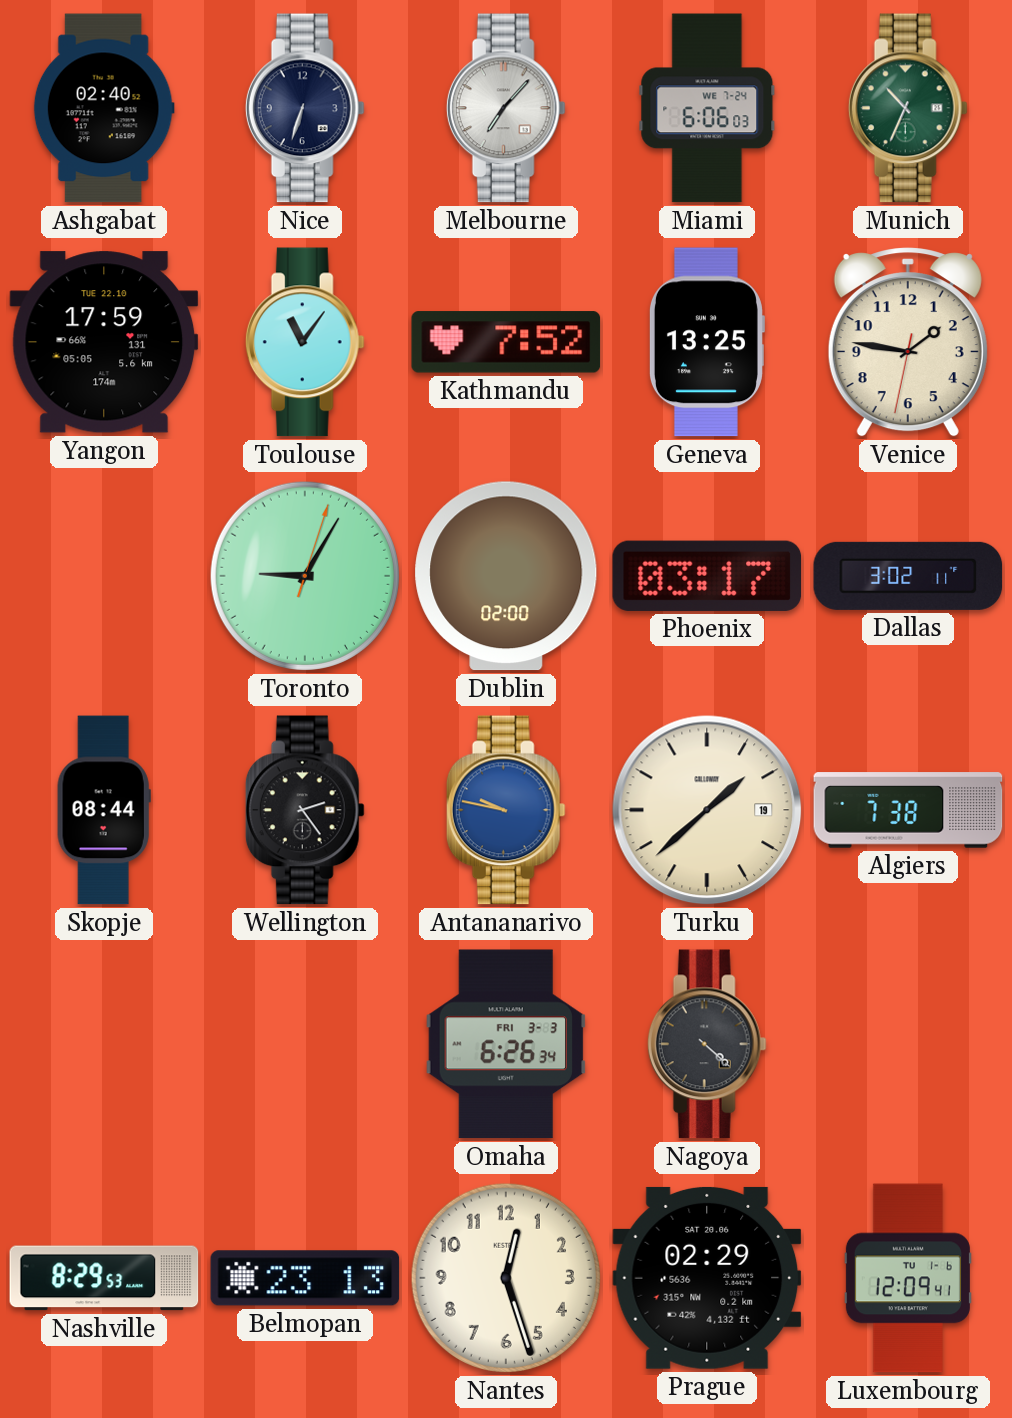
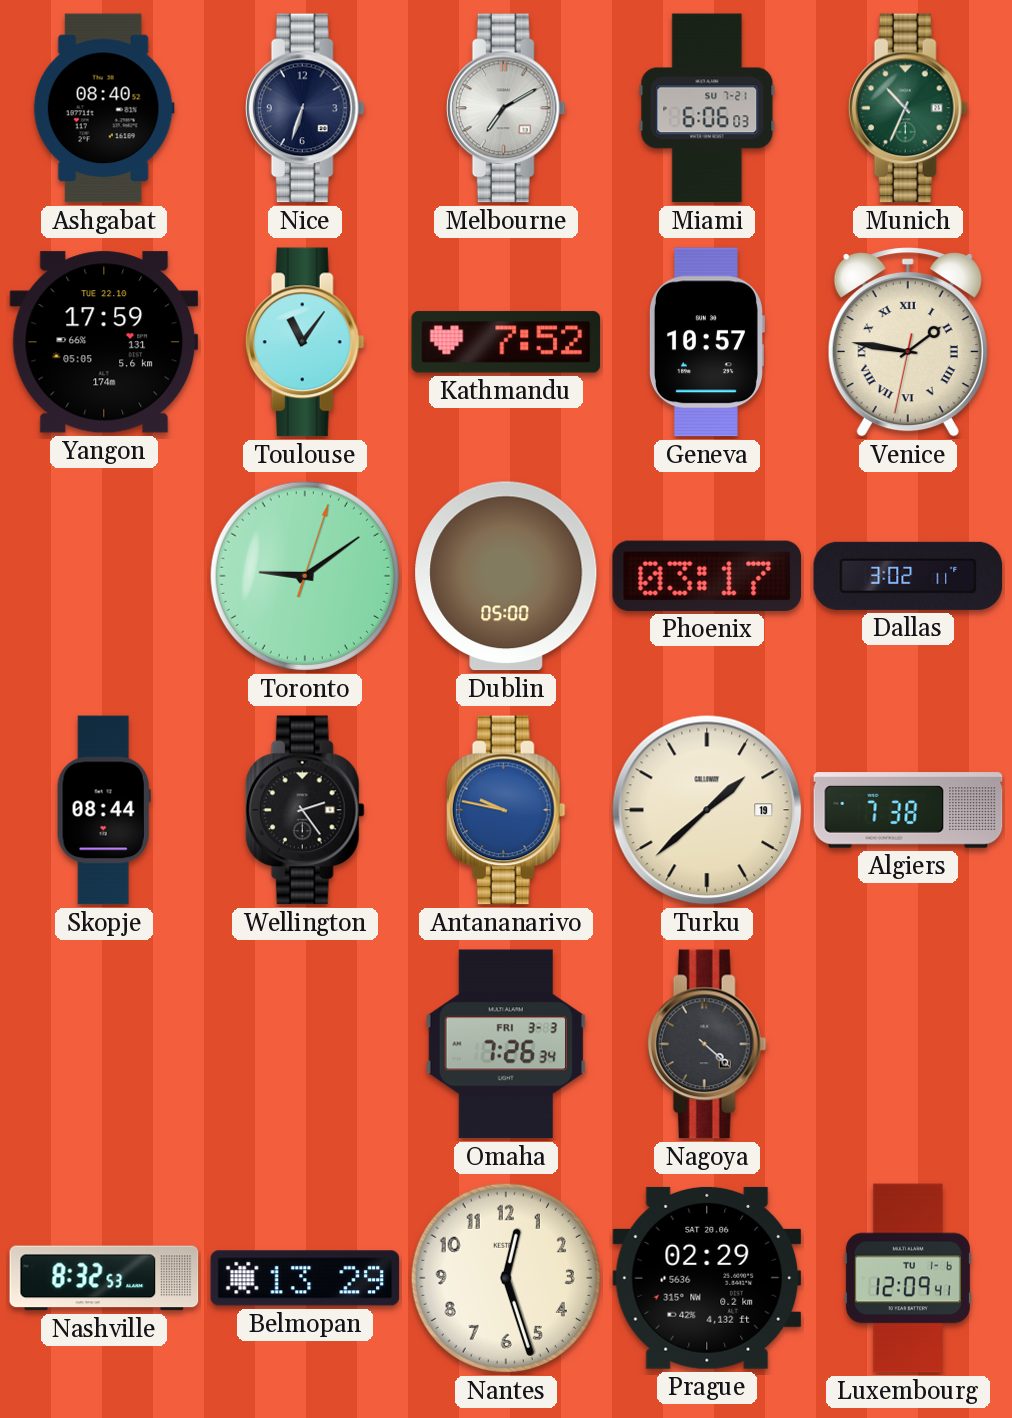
Ashgabat: 02:40 -> 08:40 (104, 108)
Melbourne: 7:07 -> 7:10 (506, 108)
Miami date: WE 7-24 -> SU 7-21 (707, 108)
Geneva: 13:25 -> 10:57 (706, 342)
Venice numerals: Arabic -> Roman (908, 343)
Toronto: 9:05 -> 9:09 (305, 576)
Dublin: 02:00 -> 05:00 (506, 576)
Omaha: 6:26 -> 7:26 (506, 1044)
Nashville: 8:29 -> 8:32 (104, 1278)
Belmopan: 23:13 -> 13:29 (305, 1278)
